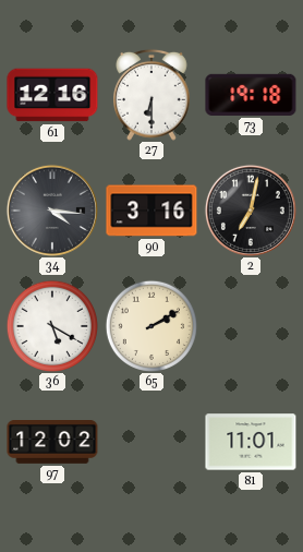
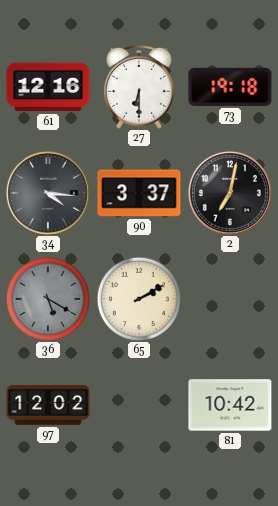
90: 3:16 -> 3:37 (139, 193)
36 dial: white -> grey (47, 298)
81: 11:01 -> 10:42 (230, 405)
